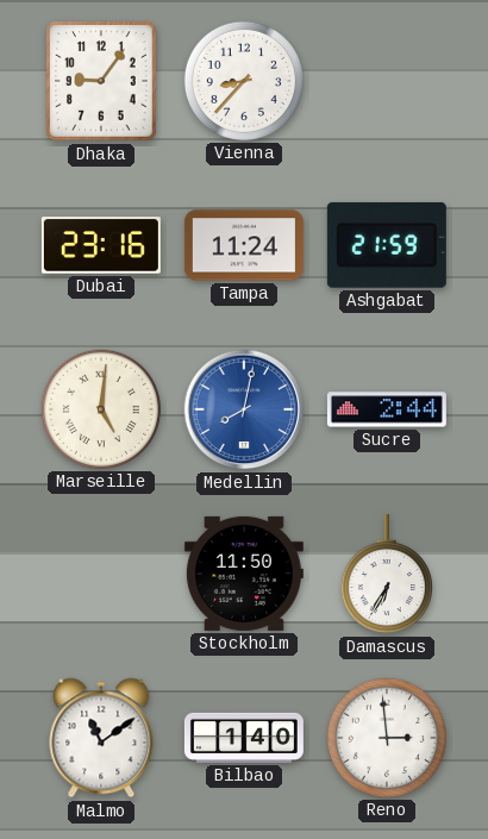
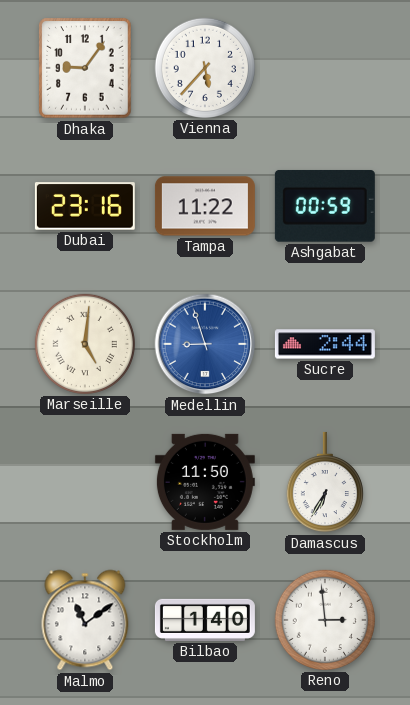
Vienna: 8:37 -> 5:37 (205, 68)
Tampa: 11:24 -> 11:22 (205, 206)
Ashgabat: 21:59 -> 00:59 (325, 206)
Medellin: 8:02 -> 8:57 (205, 344)
